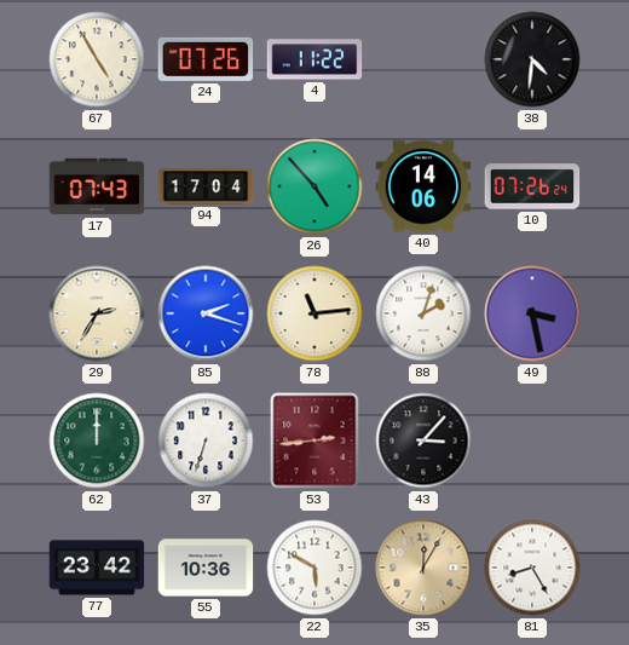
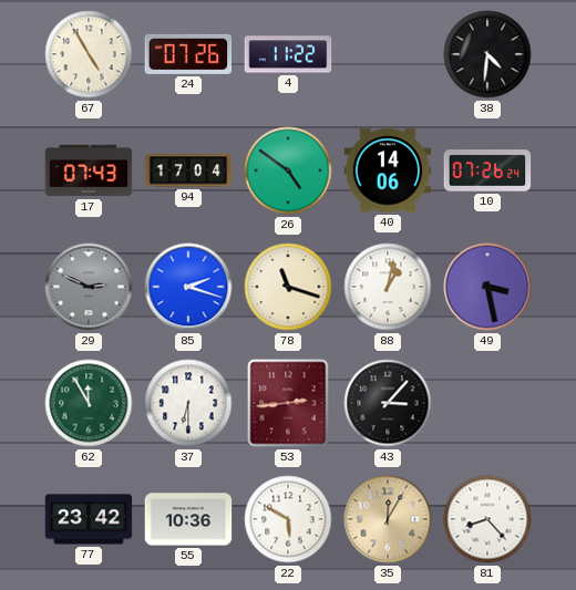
26: 4:53 -> 4:51 (288, 170)
29: 2:35 -> 2:49 (89, 287)
29 dial: cream -> grey (89, 287)
78: 11:14 -> 11:18 (288, 287)
88: 2:03 -> 1:02 (388, 287)
62: 12:00 -> 11:55 (89, 403)
37: 6:33 -> 6:30 (188, 403)
81: 8:25 -> 8:23 (487, 519)
